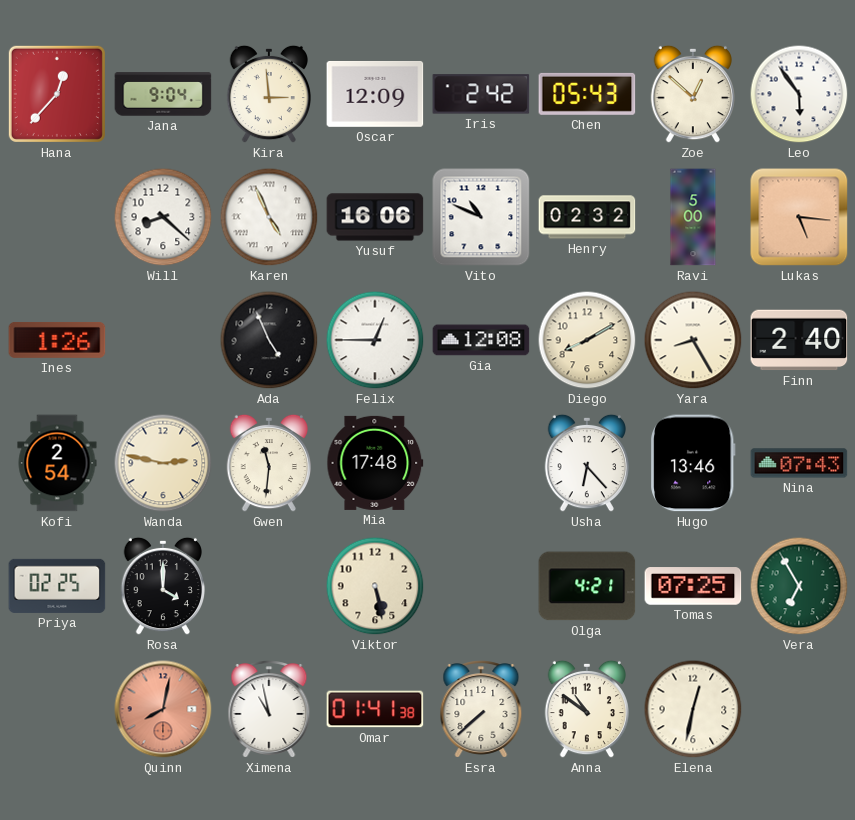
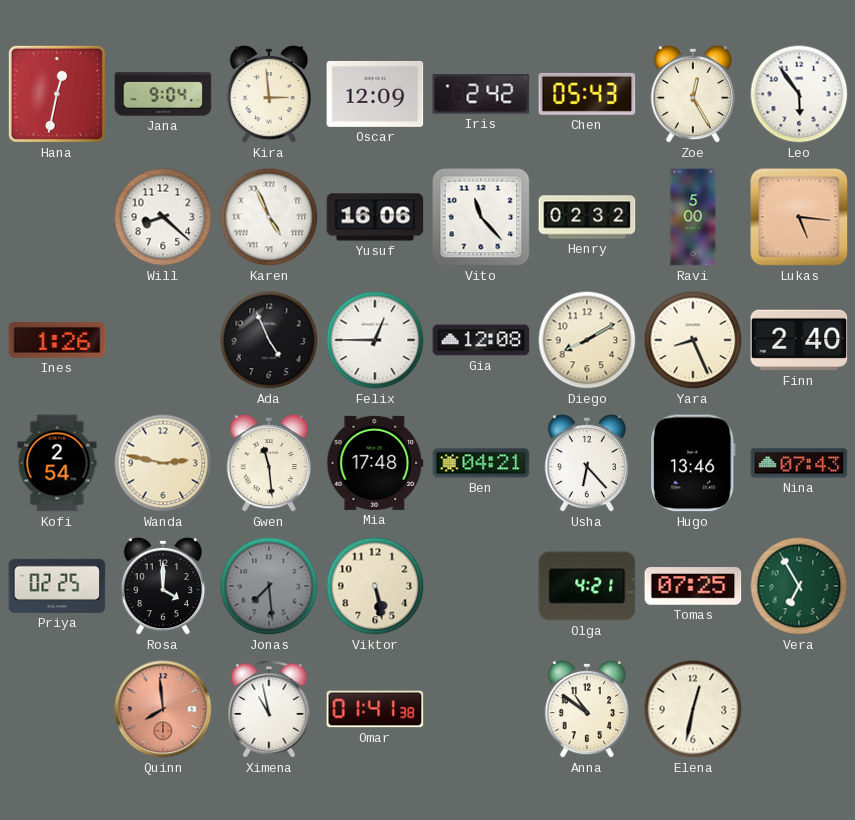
Hana: 12:37 -> 12:32 (57, 94)
Zoe: 12:52 -> 12:25 (692, 94)
Vito: 10:49 -> 11:23 (481, 217)
Yara: 8:25 -> 8:26 (693, 340)
Gwen: 11:31 -> 11:29 (268, 463)
Ben: none -> 04:21 (481, 463)
Jonas: none -> 7:29 (269, 586)
Quinn: 8:02 -> 7:59 (163, 709)
Esra: 7:38 -> none (481, 710)
